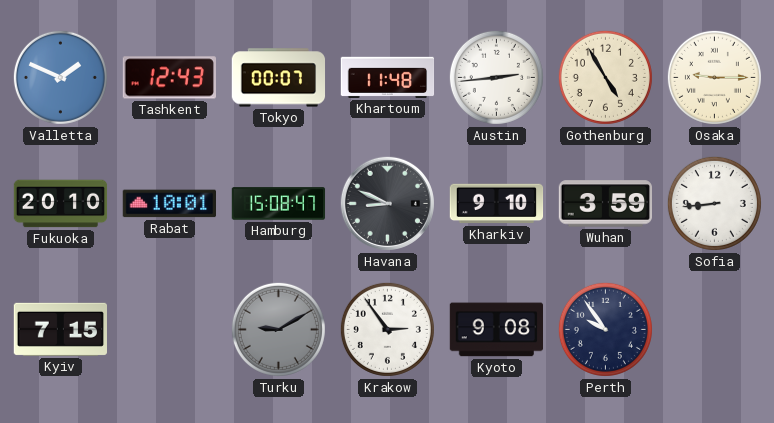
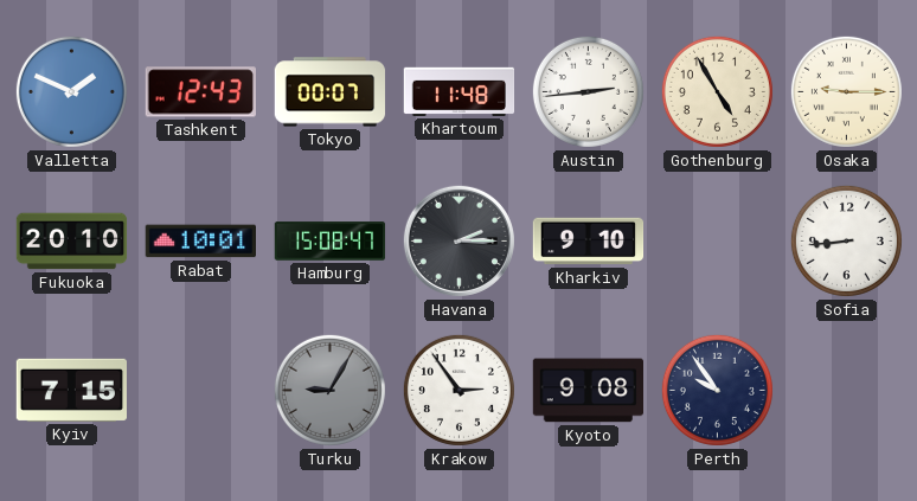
Havana: 8:49 -> 2:15 (458, 240)
Wuhan: 3:59 -> none (606, 204)
Turku: 9:10 -> 9:05 (329, 390)
